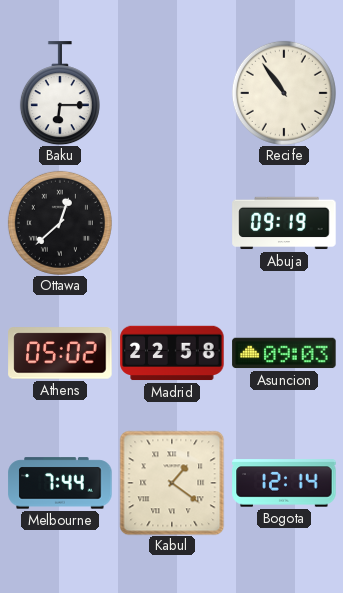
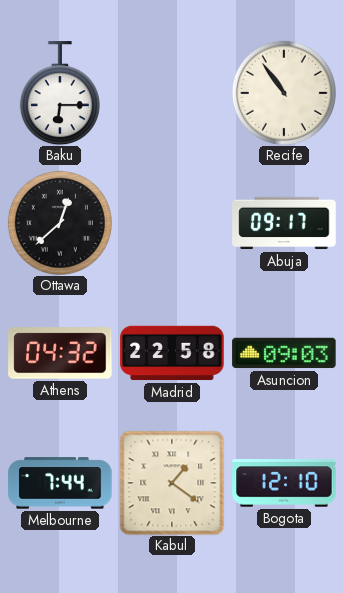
Abuja: 09:19 -> 09:17 (284, 223)
Athens: 05:02 -> 04:32 (60, 353)
Bogota: 12:14 -> 12:10 (284, 483)
